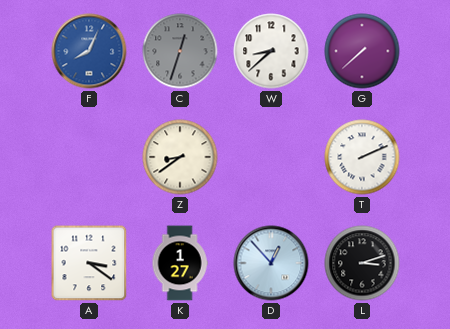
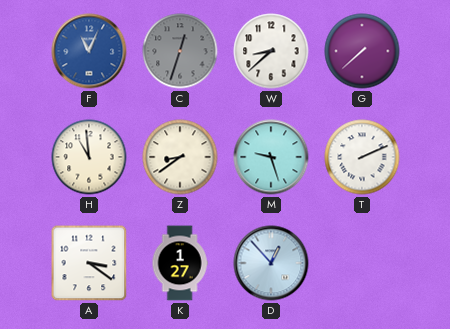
F: 8:04 -> 11:04 (89, 51)
H: none -> 10:59 (89, 157)
M: none -> 9:27 (271, 157)
L: 3:12 -> none (362, 263)
